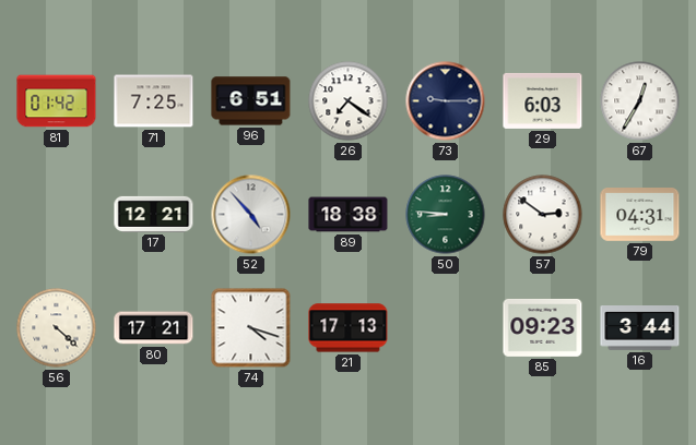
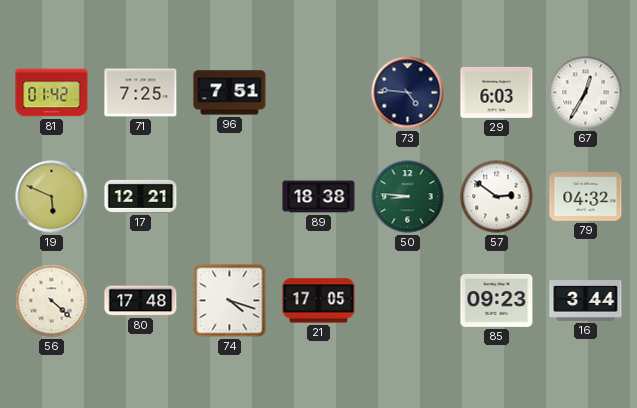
96: 6:51 -> 7:51 (230, 93)
26: 7:21 -> none (349, 101)
73: 9:15 -> 4:46 (408, 93)
19: none -> 5:49 (52, 197)
52: 4:53 -> none (251, 215)
79: 04:31 -> 04:32 (586, 197)
80: 17:21 -> 17:48 (141, 301)
21: 17:13 -> 17:05 (319, 301)
